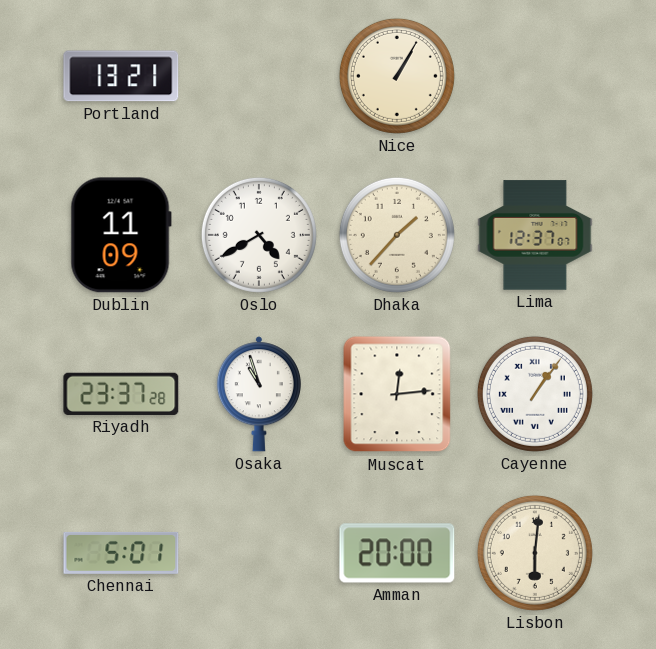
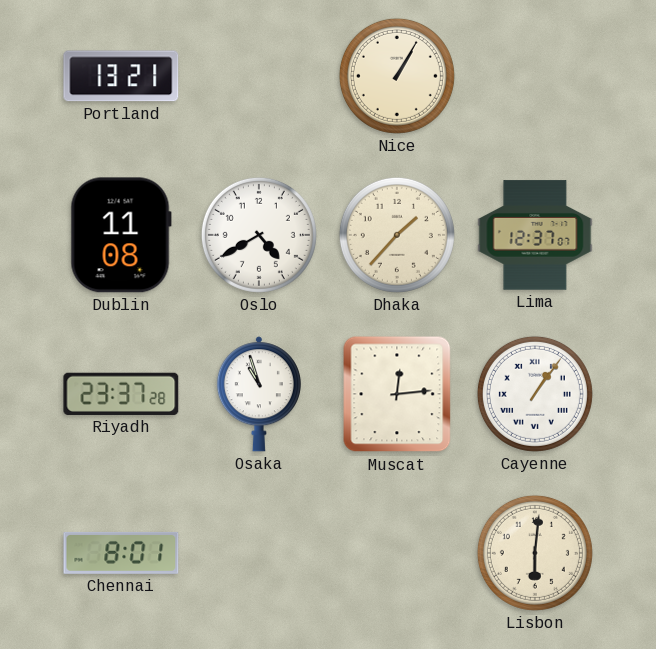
Dublin: 11:09 -> 11:08 (121, 235)
Chennai: 5:01 -> 8:01 (121, 553)
Amman: 20:00 -> none (397, 553)
